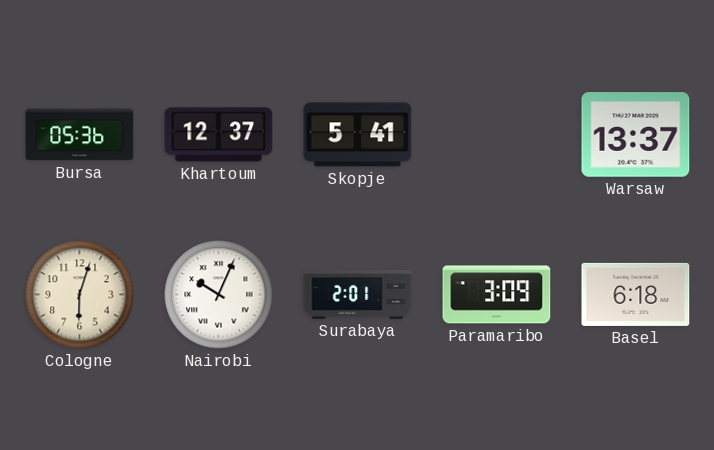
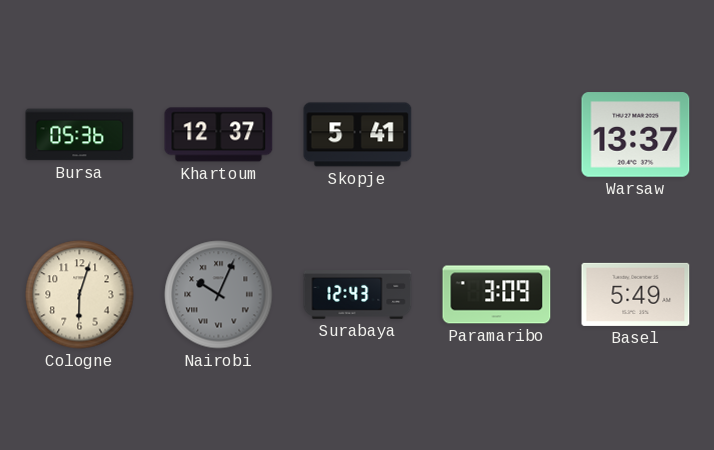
Nairobi dial: white -> grey (219, 295)
Surabaya: 2:01 -> 12:43 (358, 295)
Basel: 6:18 -> 5:49 (636, 294)
